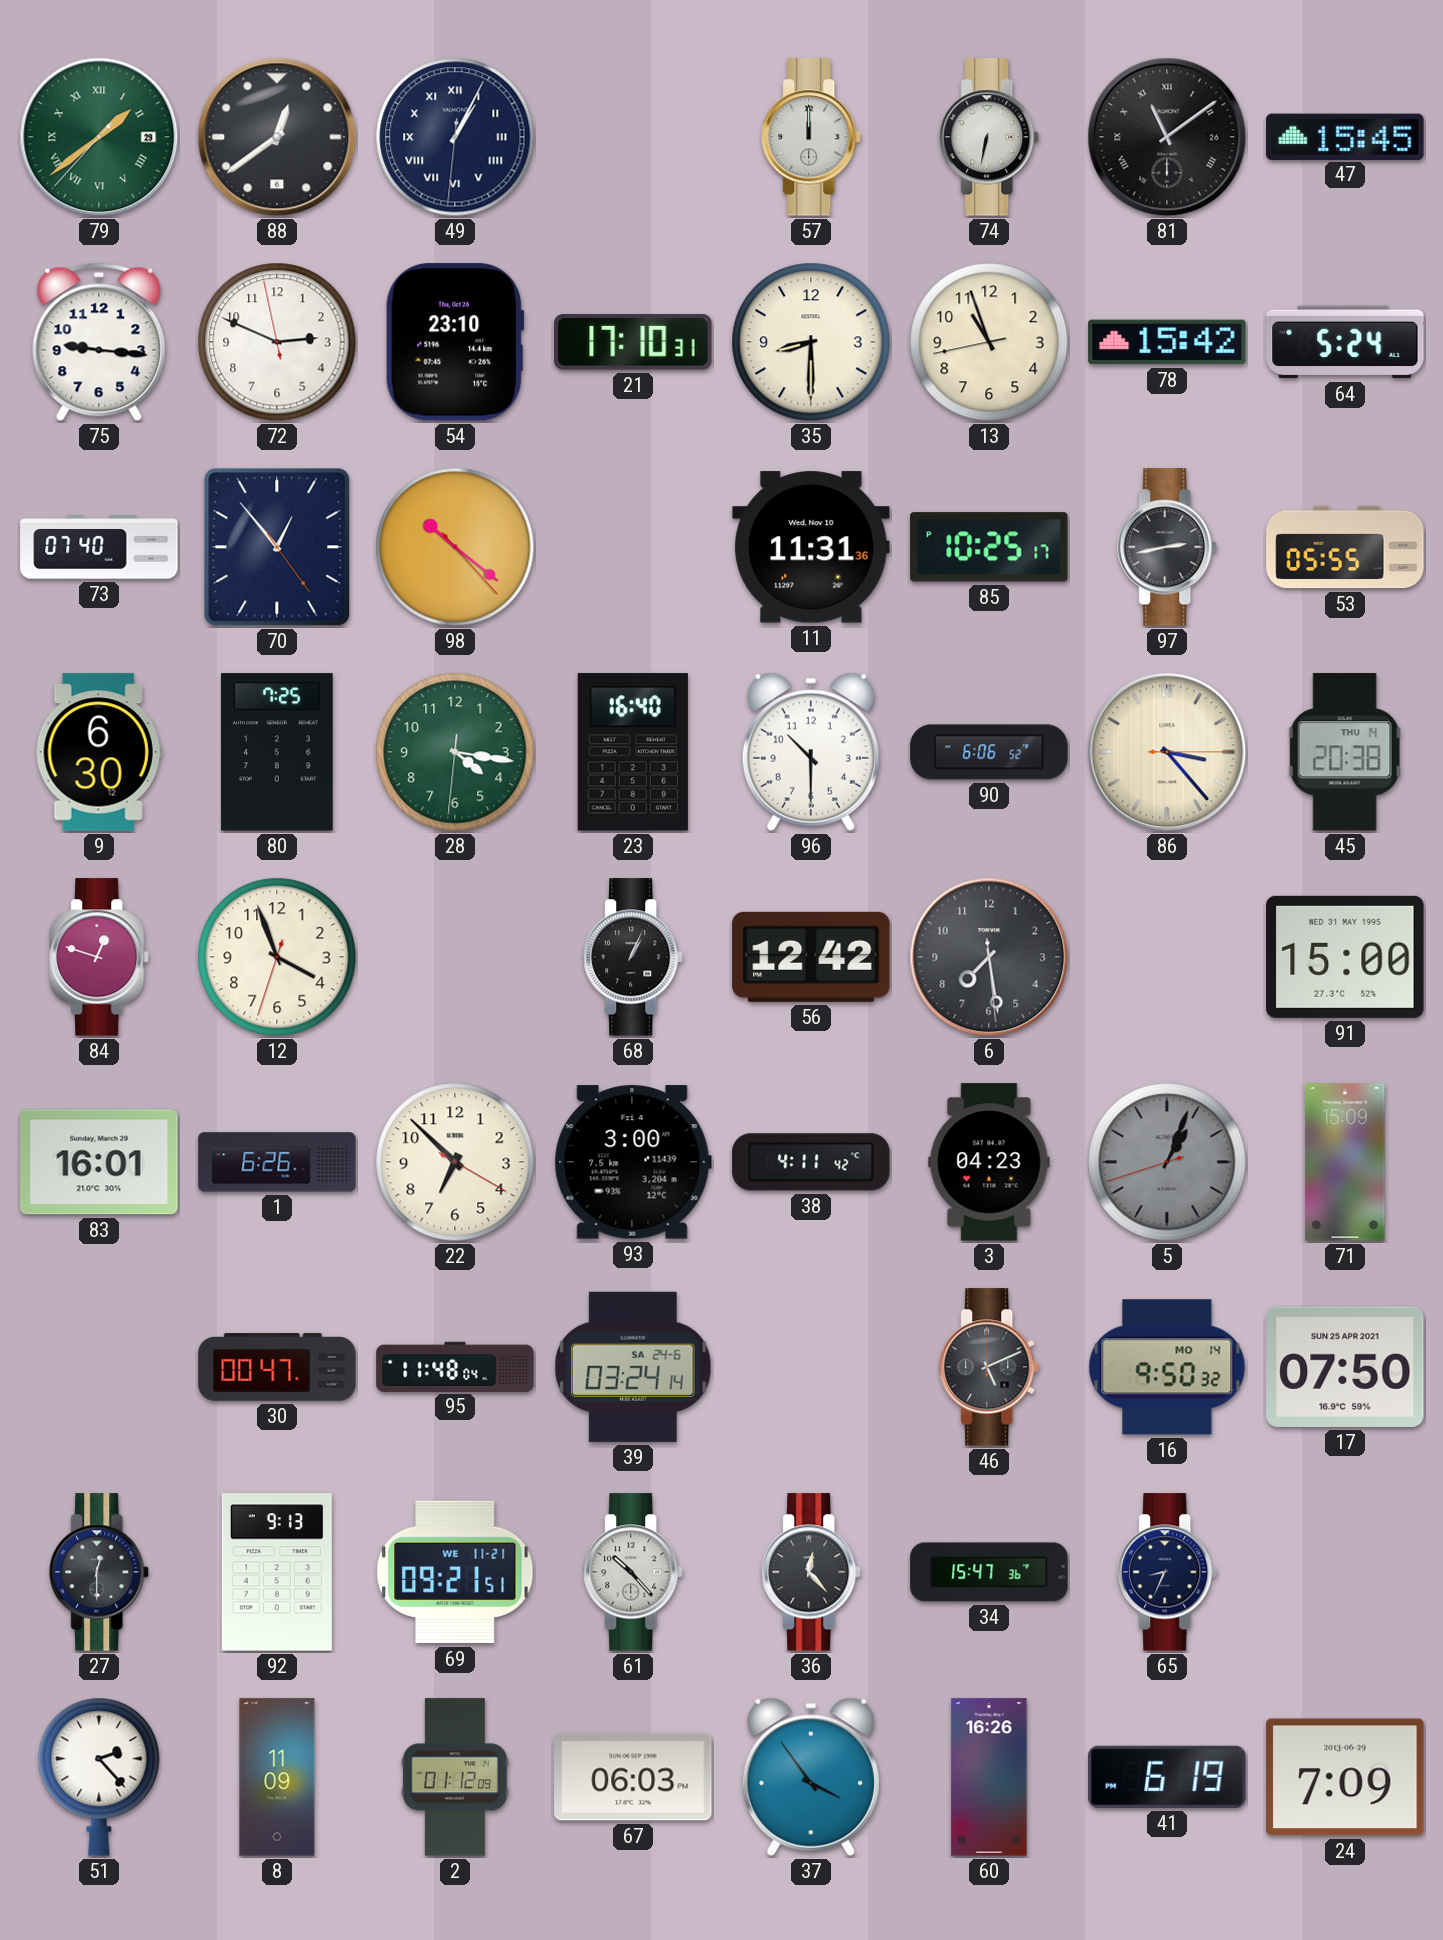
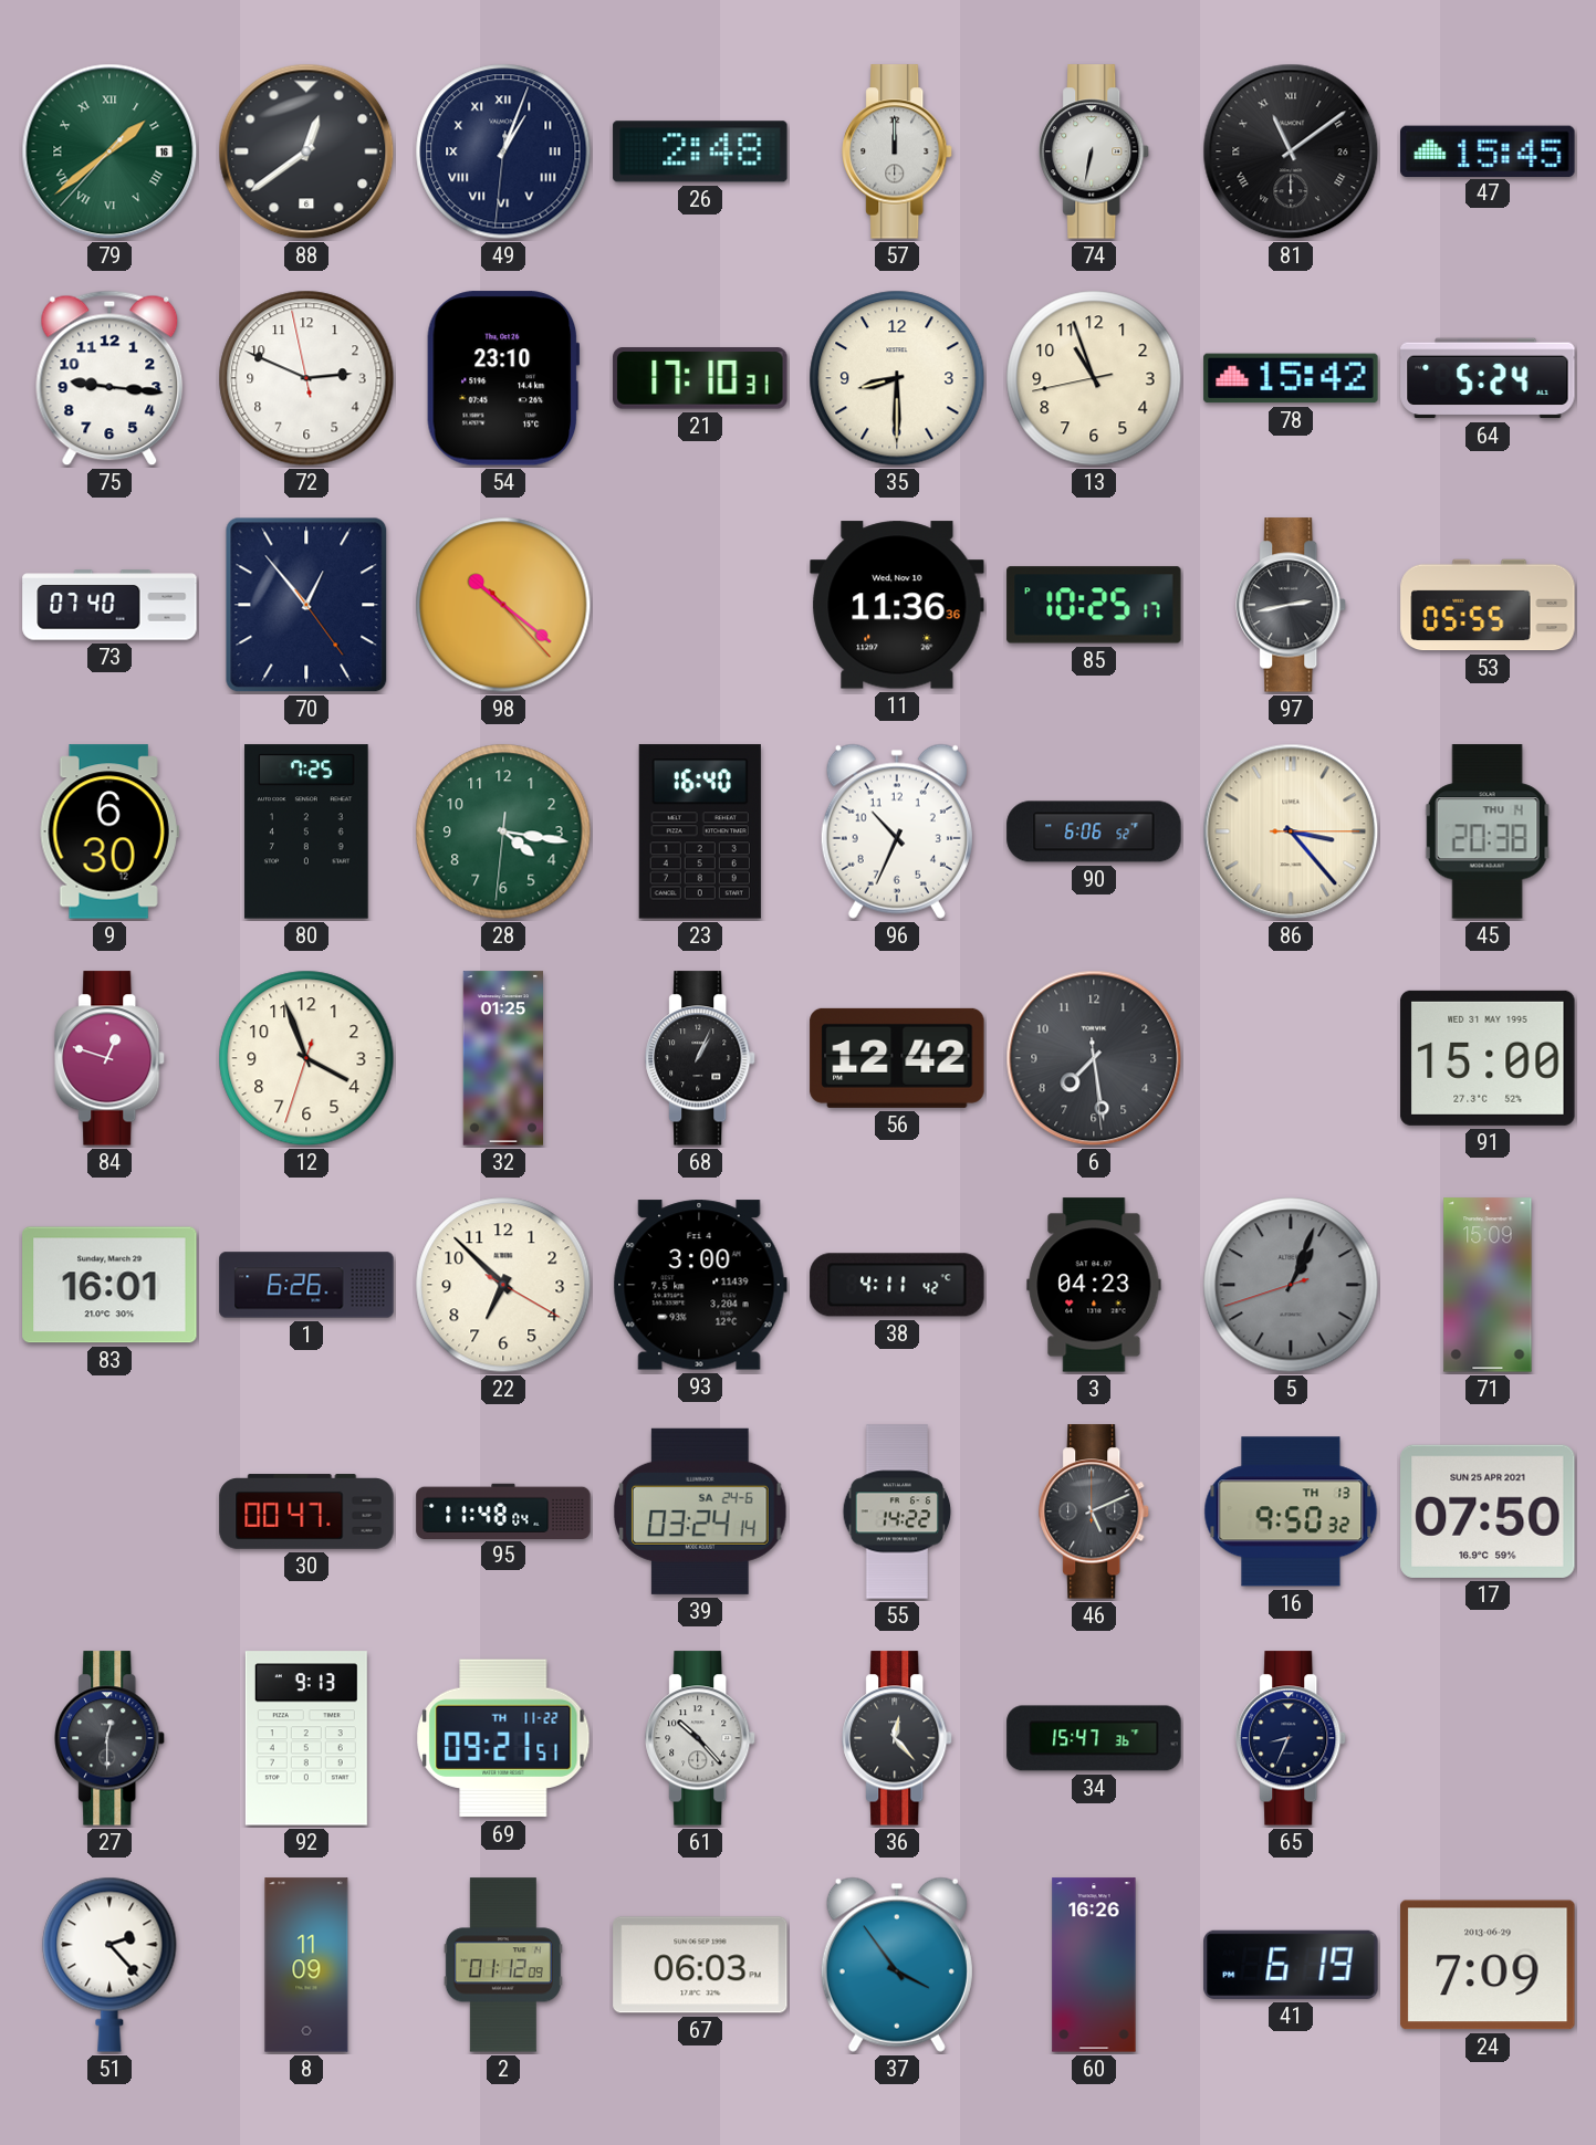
79 date: 29 -> 16 (109, 151)
49: 1:04 -> 1:03 (503, 151)
26: none -> 2:48 (700, 151)
11: 11:31 -> 11:36 (897, 605)
96: 10:30 -> 10:34 (897, 831)
32: none -> 01:25 (502, 1058)
55: none -> 14:22 (897, 1511)
16 date: MO 14 -> TH 13 (1291, 1511)
69 date: WE 11-21 -> TH 11-22 (503, 1738)
